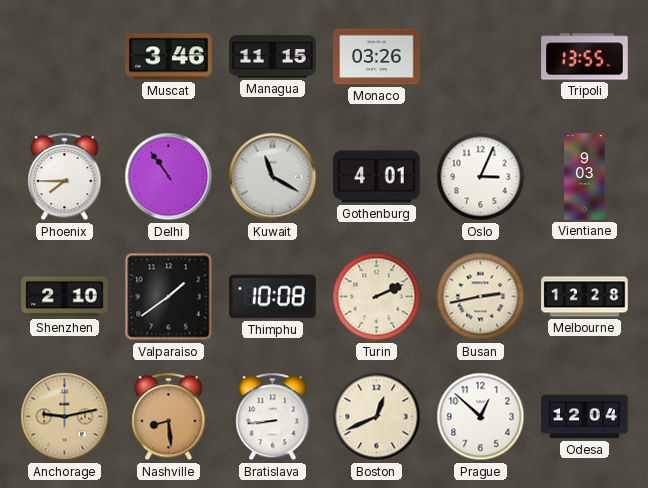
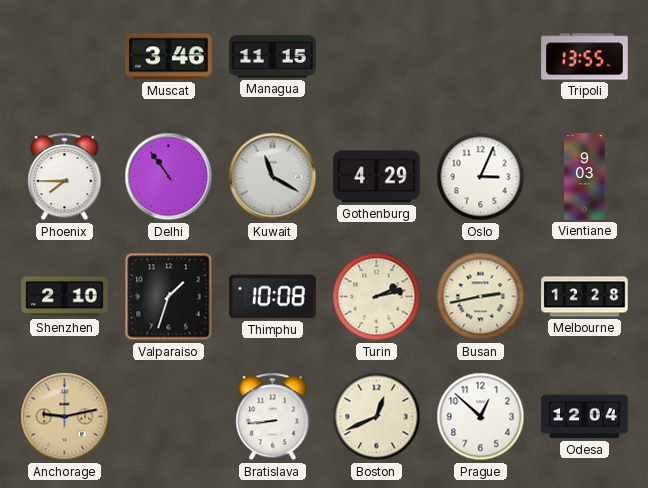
Monaco: 03:26 -> none (377, 57)
Gothenburg: 4:01 -> 4:29 (377, 177)
Valparaiso: 1:39 -> 1:33 (169, 297)
Turin: 2:11 -> 2:13 (377, 297)
Nashville: 8:29 -> none (169, 417)
